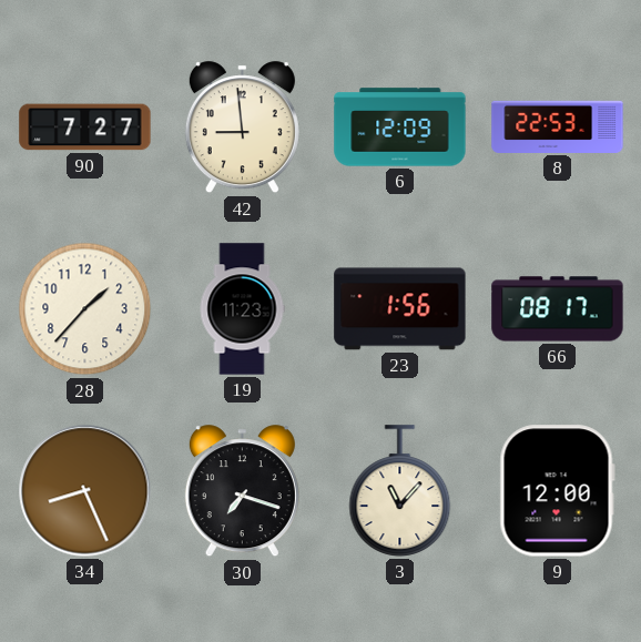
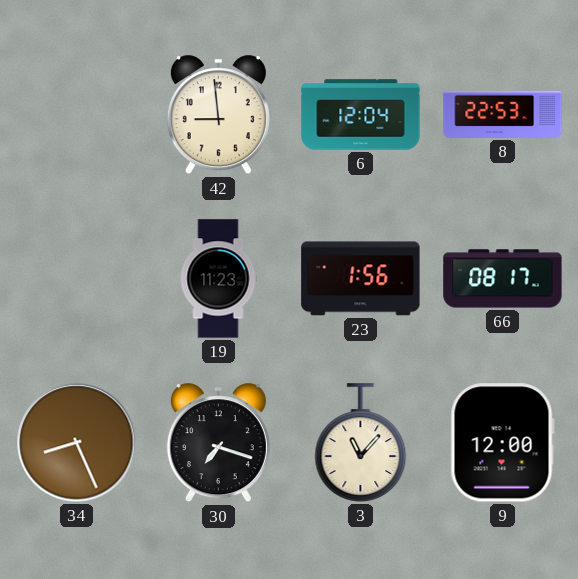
90: 7:27 -> none (85, 128)
6: 12:09 -> 12:04 (361, 115)
28: 1:37 -> none (85, 309)
